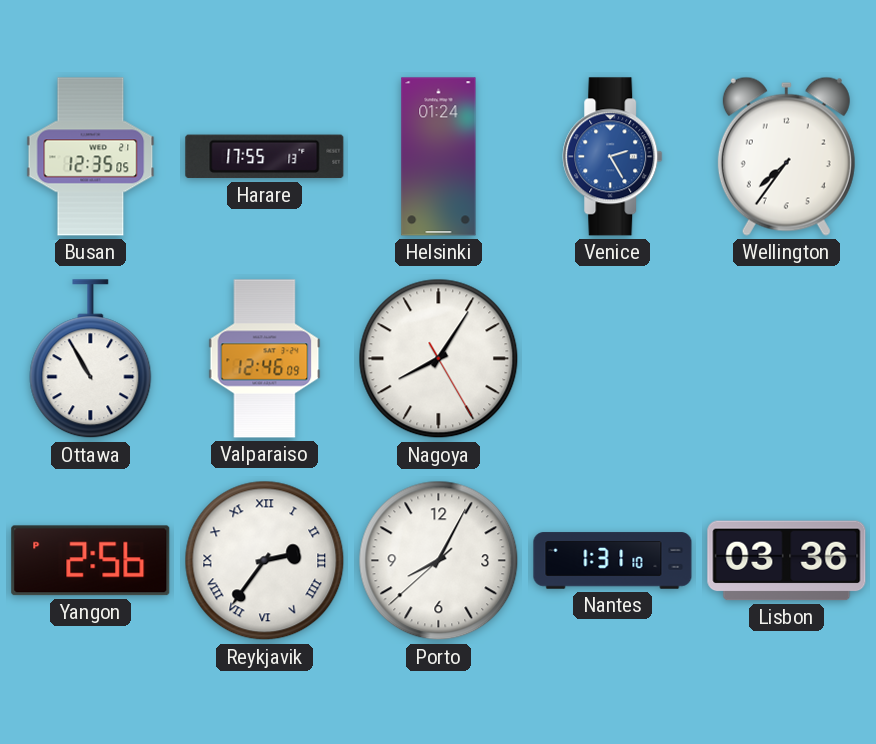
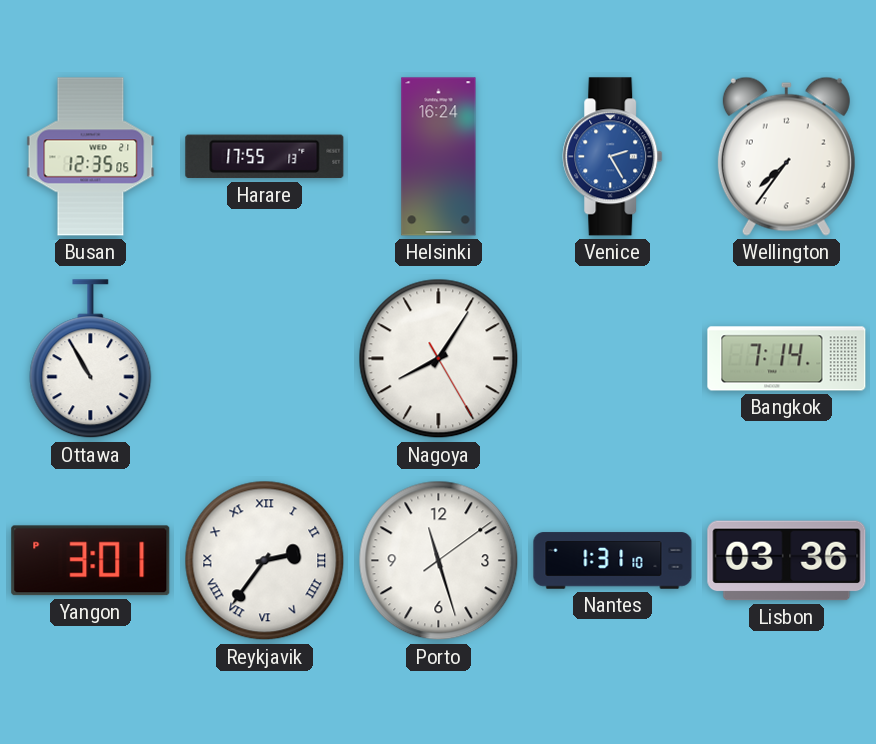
Helsinki: 01:24 -> 16:24 (439, 157)
Valparaiso: 12:46 -> none (265, 359)
Bangkok: none -> 7:14 (787, 359)
Yangon: 2:56 -> 3:01 (91, 561)
Porto: 8:04 -> 11:27 (439, 561)
